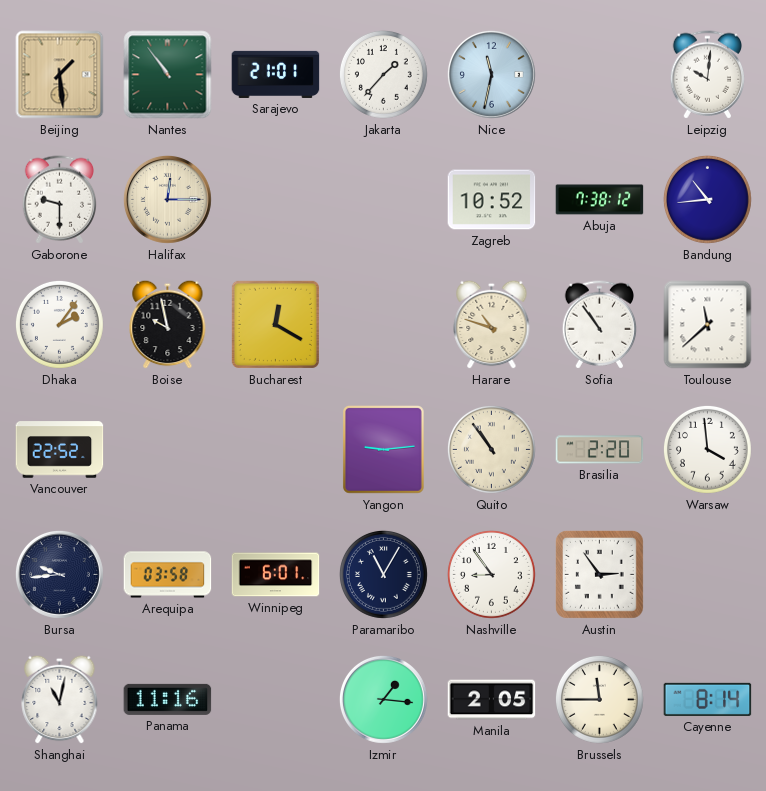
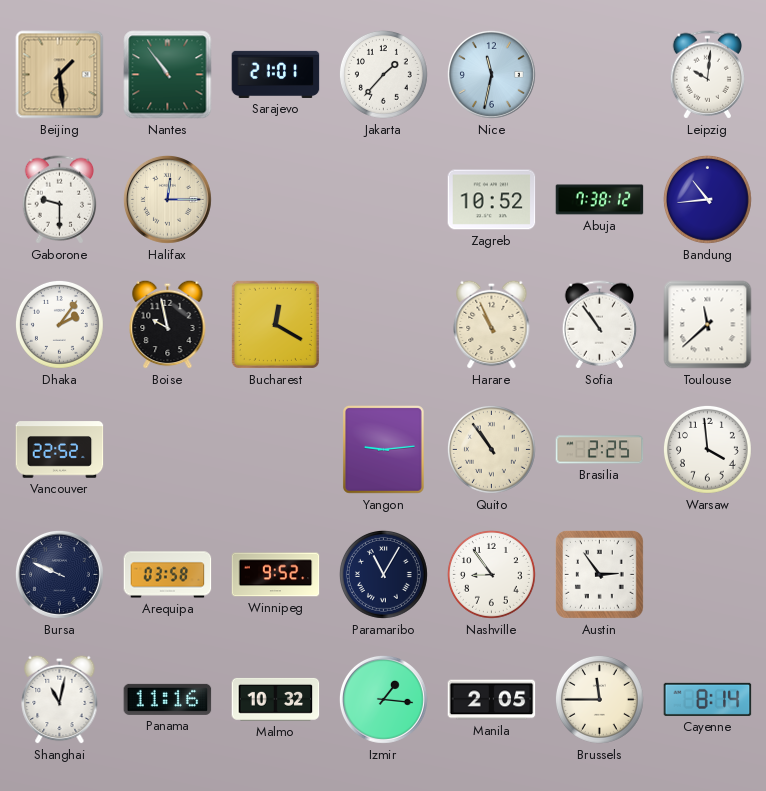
Harare: 10:48 -> 10:56 (492, 324)
Brasilia: 2:20 -> 2:25 (600, 450)
Bursa: 9:44 -> 9:49 (59, 574)
Winnipeg: 6:01 -> 9:52 (276, 575)
Malmo: none -> 10:32 (276, 699)
